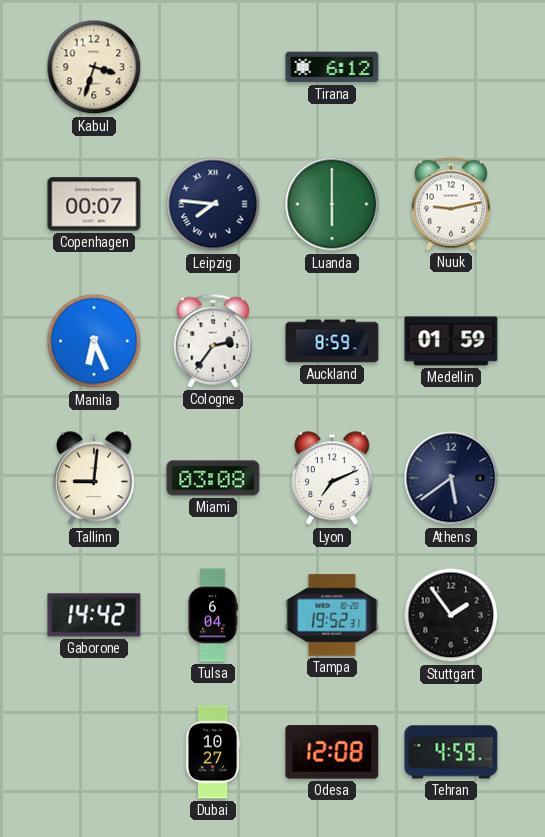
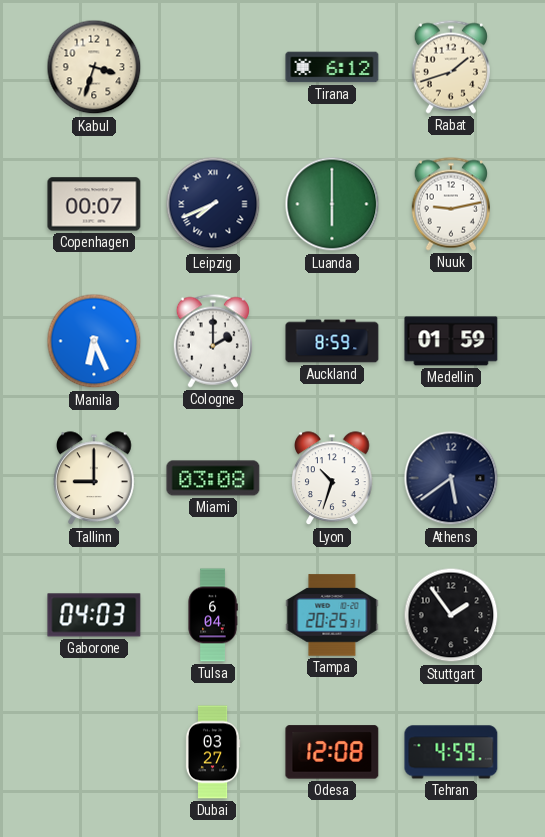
Rabat: none -> 1:42 (451, 67)
Leipzig: 7:46 -> 7:41 (213, 204)
Cologne: 2:36 -> 2:00 (213, 341)
Tallinn: 9:01 -> 9:00 (94, 479)
Lyon: 7:11 -> 10:33 (332, 479)
Gaborone: 14:42 -> 04:03 (94, 615)
Tampa: 19:52 -> 20:25 (332, 615)
Dubai: 10:27 -> 03:27 (213, 752)
